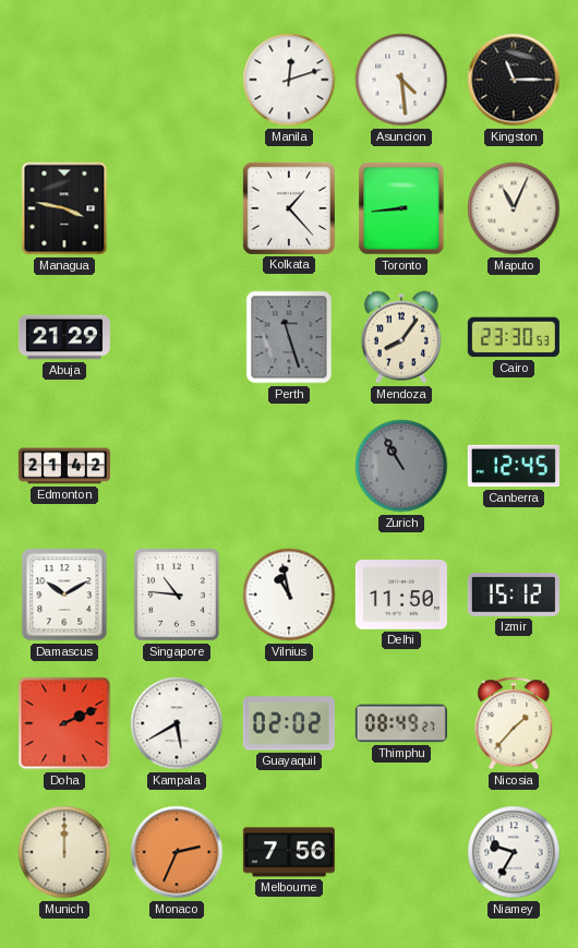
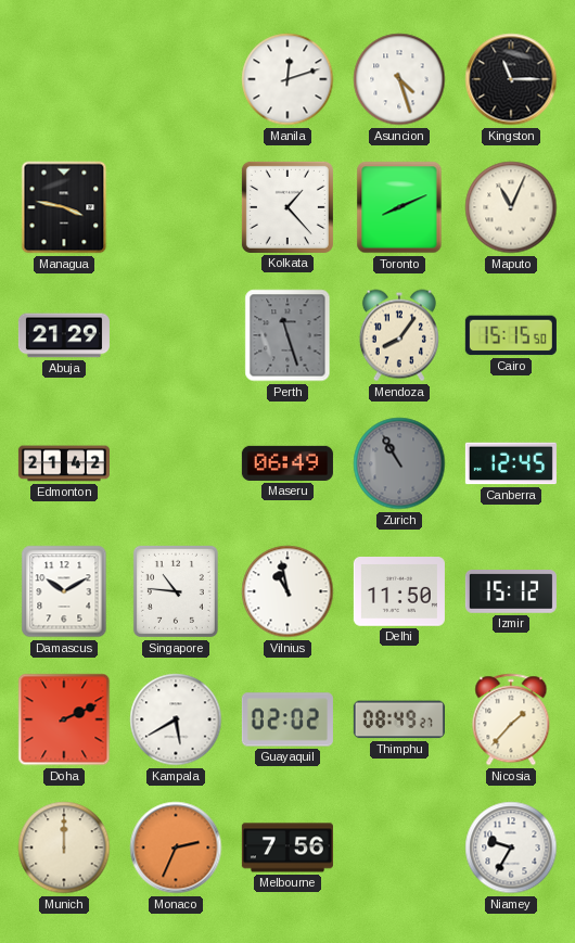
Asuncion: 4:29 -> 4:27 (399, 79)
Toronto: 8:44 -> 8:11 (399, 207)
Cairo: 23:30 -> 15:15 (511, 335)
Maseru: none -> 06:49 (287, 463)
